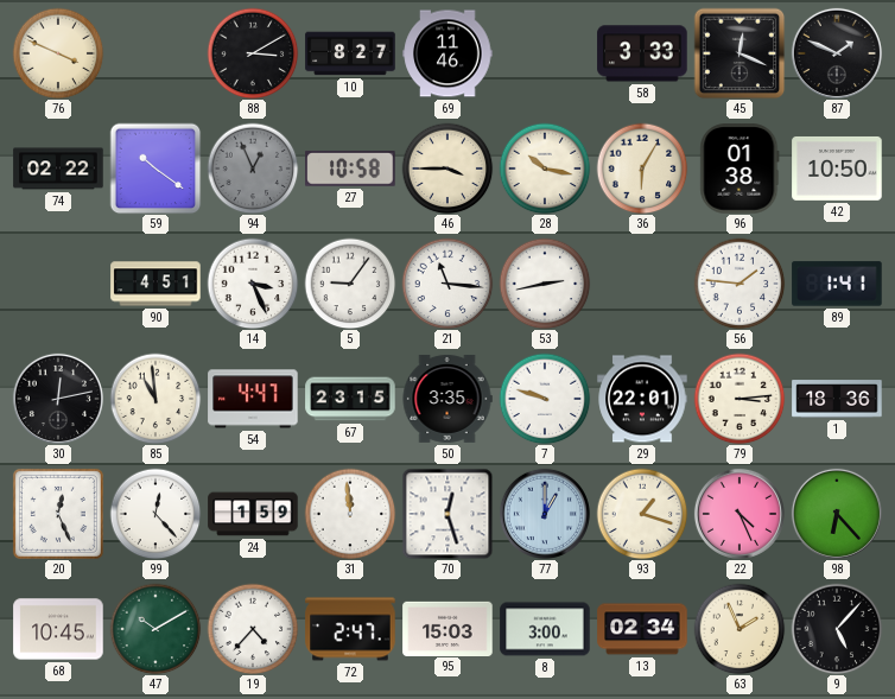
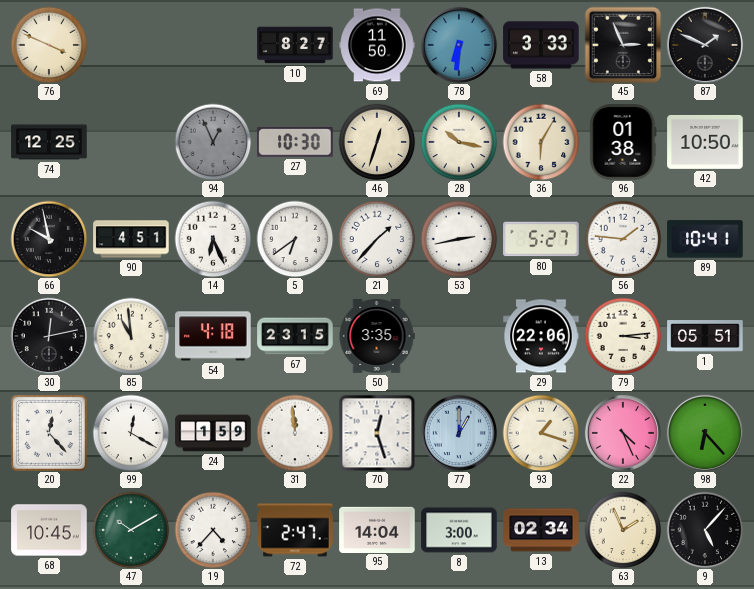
88: 3:10 -> none (253, 53)
69: 11:46 -> 11:50 (377, 45)
78: none -> 6:31 (459, 45)
45: 12:19 -> 2:56 (623, 45)
74: 02:22 -> 12:25 (49, 142)
59: 10:21 -> none (155, 169)
27: 10:58 -> 10:30 (295, 142)
46: 3:45 -> 12:33 (377, 142)
66: none -> 9:58 (49, 239)
14: 3:26 -> 6:26 (213, 239)
5: 9:06 -> 6:39 (295, 239)
21: 11:16 -> 1:37 (377, 239)
80: none -> 5:27 (541, 239)
89: 1:41 -> 10:41 (705, 239)
54: 4:47 -> 4:18 (213, 336)
7: 9:48 -> none (545, 399)
29: 22:01 -> 22:06 (541, 336)
1: 18:36 -> 05:51 (705, 336)
20: 12:26 -> 12:23 (49, 433)
99: 12:23 -> 12:20 (131, 433)
95: 15:03 -> 14:04 (377, 529)
